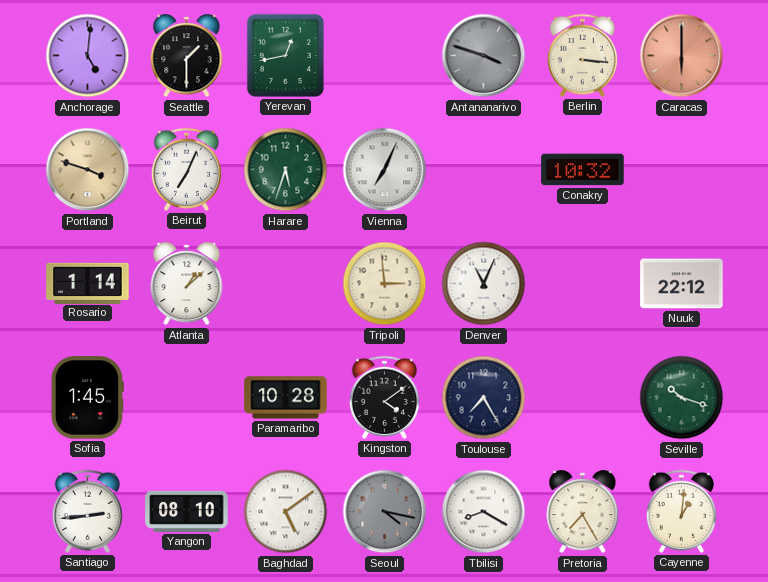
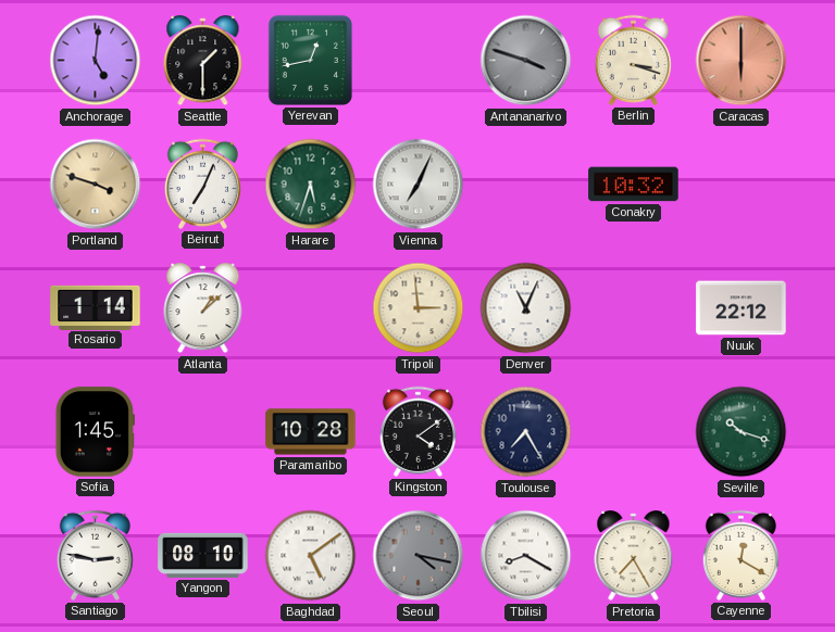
Berlin: 3:16 -> 3:18 (633, 60)
Santiago: 2:44 -> 2:47 (95, 555)
Cayenne: 1:01 -> 12:20 (740, 555)
